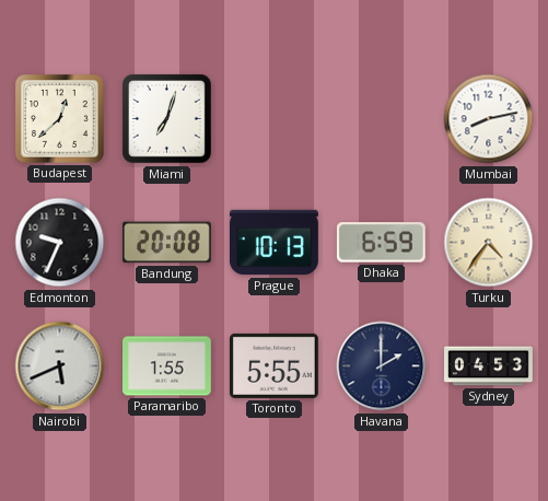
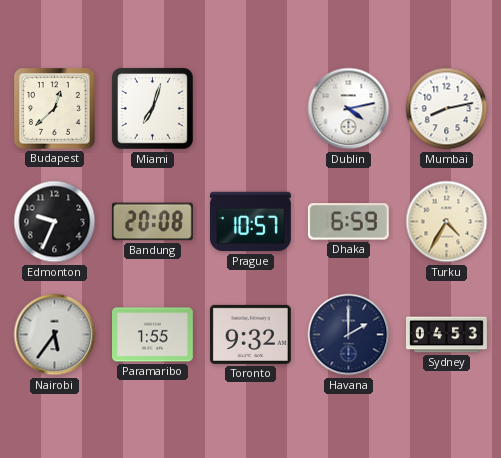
Dublin: none -> 4:13 (349, 109)
Prague: 10:13 -> 10:57 (250, 222)
Turku: 4:36 -> 4:35 (447, 222)
Nairobi: 5:41 -> 5:36 (55, 335)
Toronto: 5:55 -> 9:32 (250, 334)
